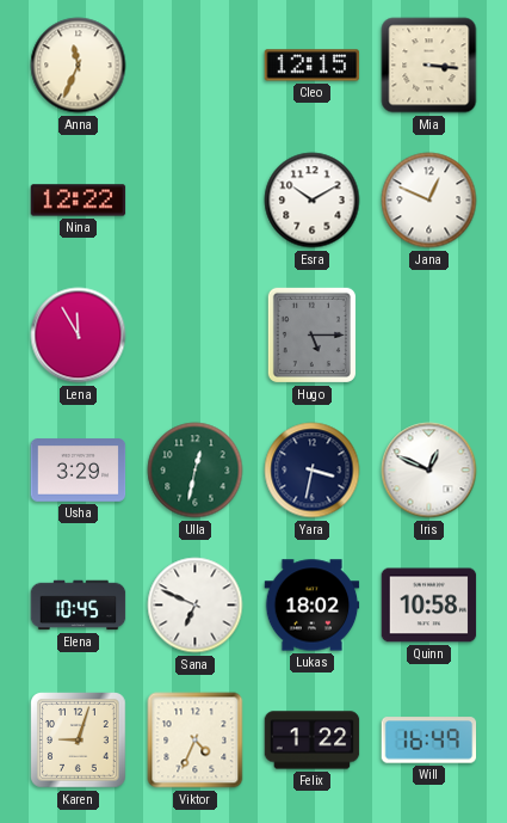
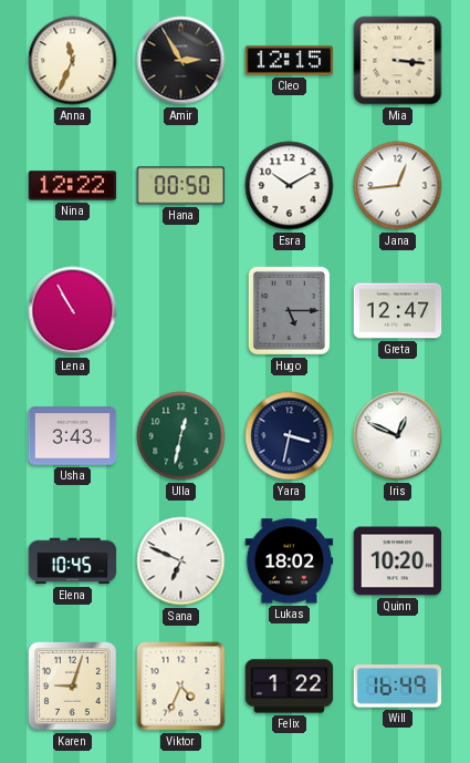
Amir: none -> 2:55 (181, 61)
Hana: none -> 00:50 (181, 186)
Jana: 12:49 -> 12:44 (398, 186)
Lena: 11:55 -> 10:55 (73, 311)
Greta: none -> 12:47 (398, 311)
Usha: 3:29 -> 3:43 (73, 436)
Quinn: 10:58 -> 10:20 (398, 561)
